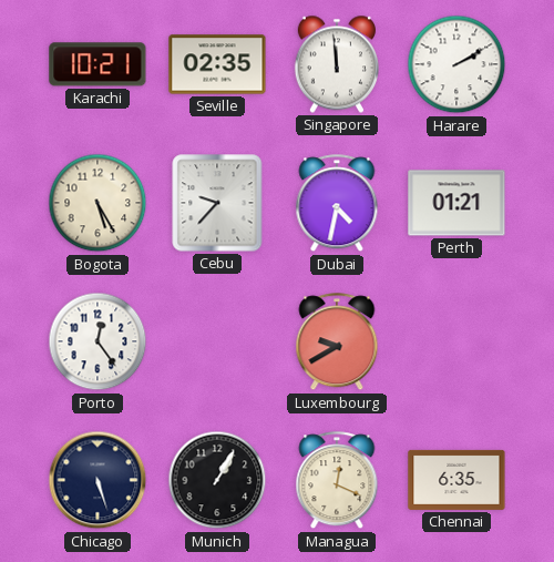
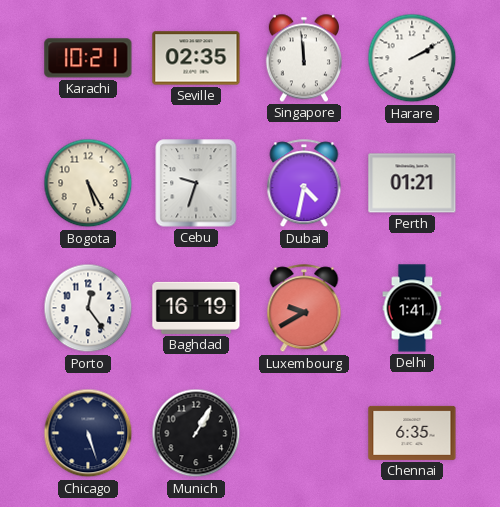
Cebu: 9:37 -> 9:33 (196, 183)
Baghdad: none -> 16:19 (196, 308)
Delhi: none -> 1:41 (412, 308)
Managua: 12:19 -> none (337, 481)
